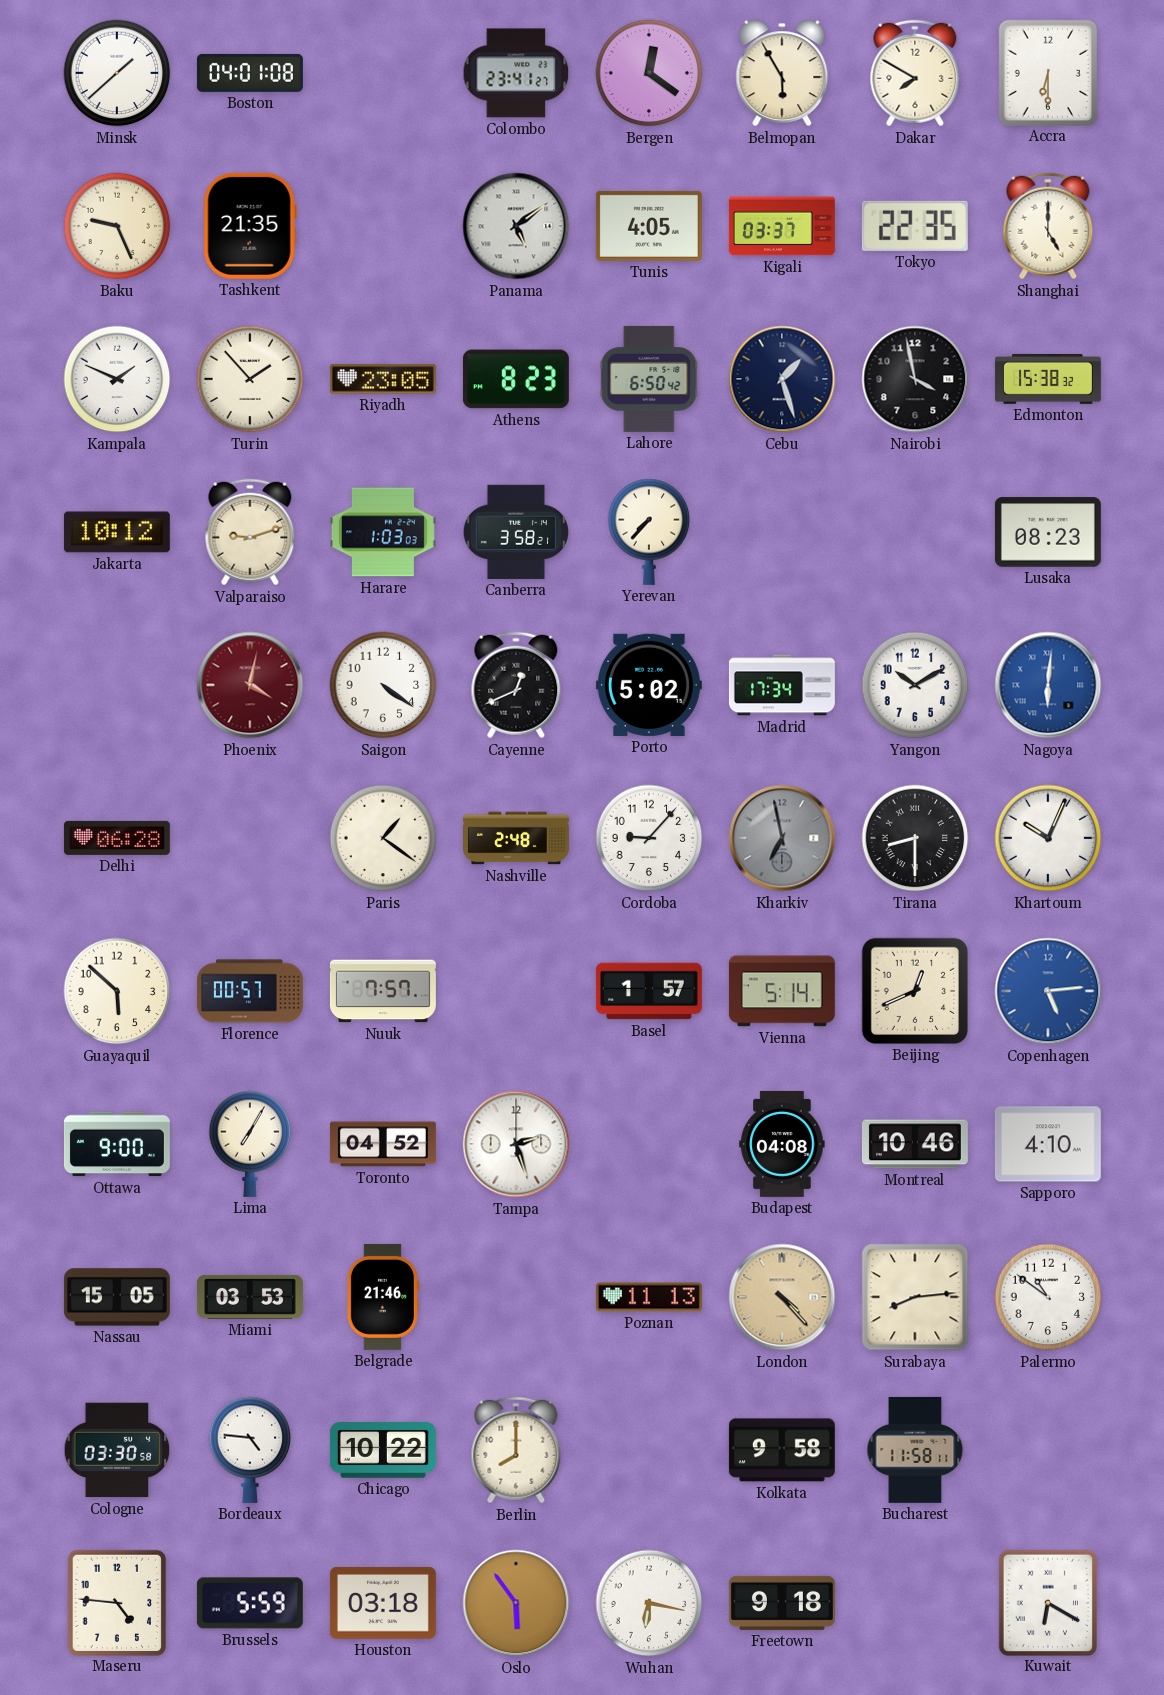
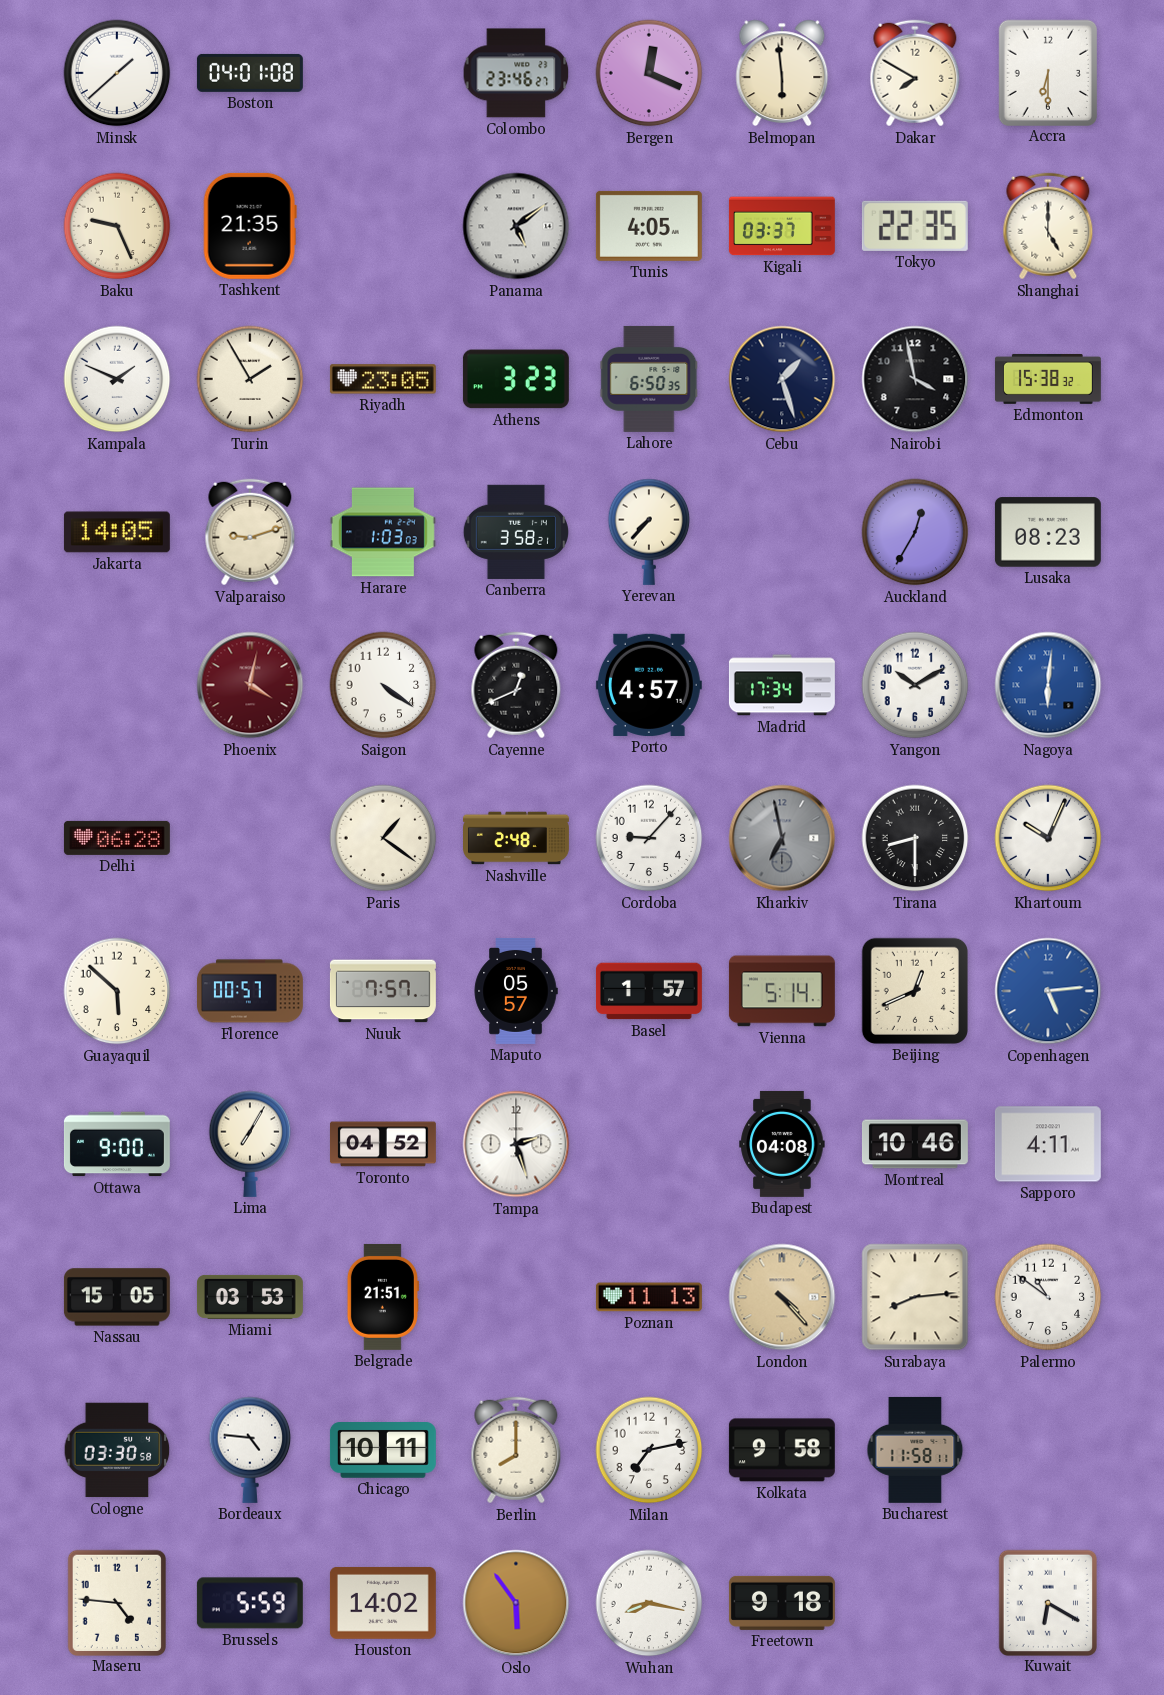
Colombo: 23:41 -> 23:46 (516, 73)
Bergen: 12:21 -> 12:19 (649, 73)
Belmopan: 5:55 -> 5:59 (782, 73)
Turin: 1:53 -> 1:55 (250, 379)
Athens: 8:23 -> 3:23 (516, 379)
Lahore: 6:50:42 -> 6:50:35 (649, 379)
Jakarta: 10:12 -> 14:05 (117, 532)
Auckland: none -> 12:35 (915, 532)
Porto: 5:02 -> 4:57 (649, 685)
Maputo: none -> 05:57 (516, 991)
Sapporo: 4:10 -> 4:11 (1048, 1144)
Belgrade: 21:46 -> 21:51 (383, 1297)
Chicago: 10:22 -> 10:11 (383, 1450)
Milan: none -> 7:13 (649, 1450)
Houston: 03:18 -> 14:02 (383, 1603)
Wuhan: 6:17 -> 8:17 (649, 1603)
